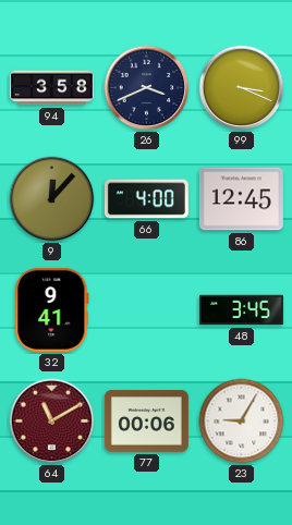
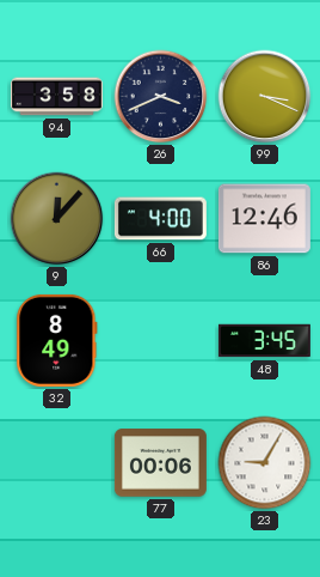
86: 12:45 -> 12:46 (264, 219)
32: 9:41 -> 8:49 (57, 340)
64: 11:10 -> none (52, 422)
